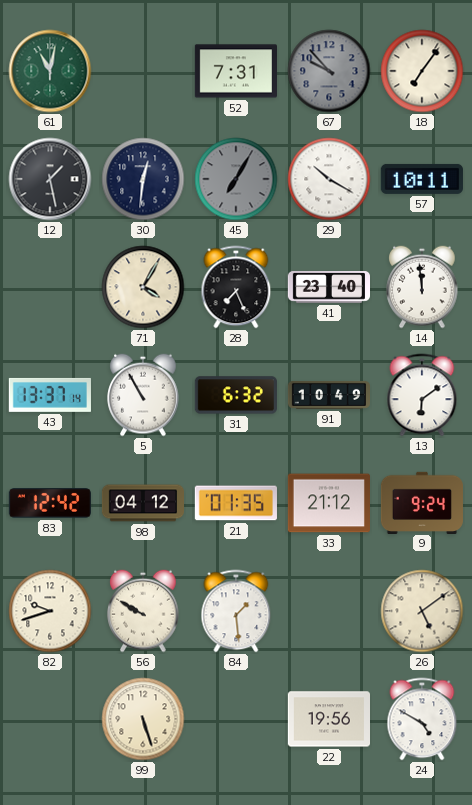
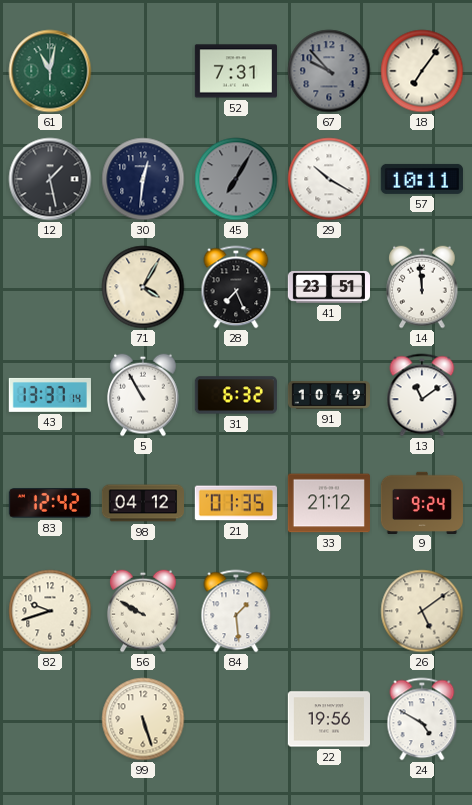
41: 23:40 -> 23:51 (328, 287)
13: 6:09 -> 11:09 (422, 395)
